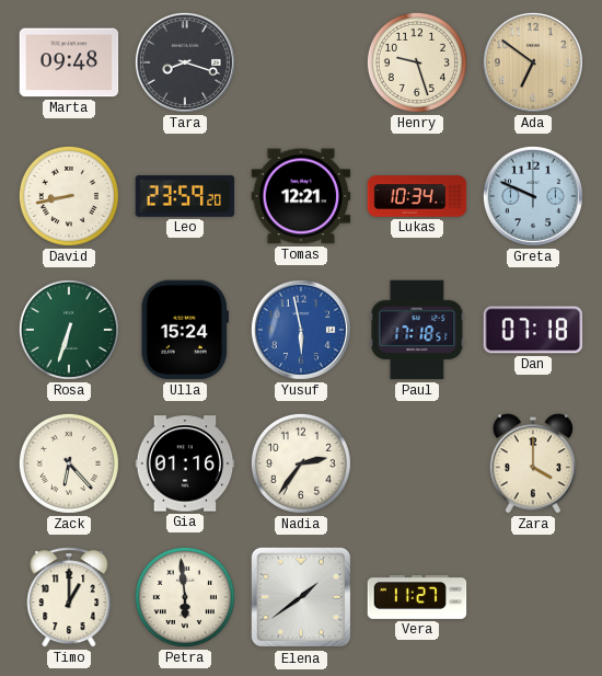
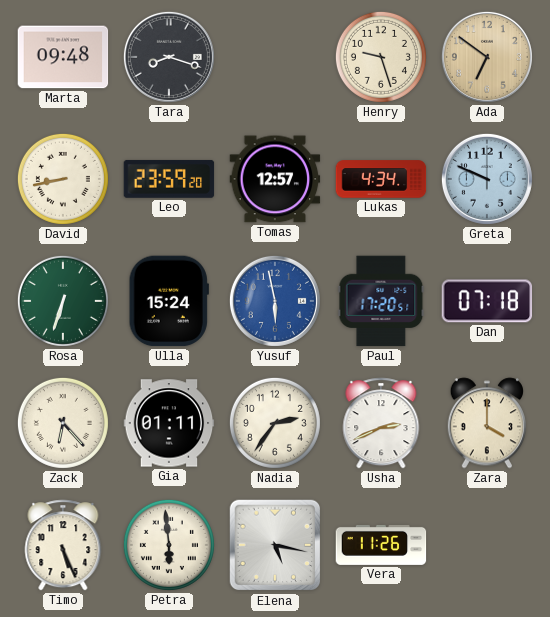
Tomas: 12:21 -> 12:57 (275, 179)
Lukas: 10:34 -> 4:34 (381, 179)
Paul: 17:18 -> 17:20 (381, 301)
Gia: 01:16 -> 01:11 (169, 423)
Usha: none -> 2:41 (381, 423)
Timo: 1:00 -> 5:26 (63, 545)
Elena: 1:39 -> 5:17 (275, 545)
Vera: 11:27 -> 11:26 (381, 545)
